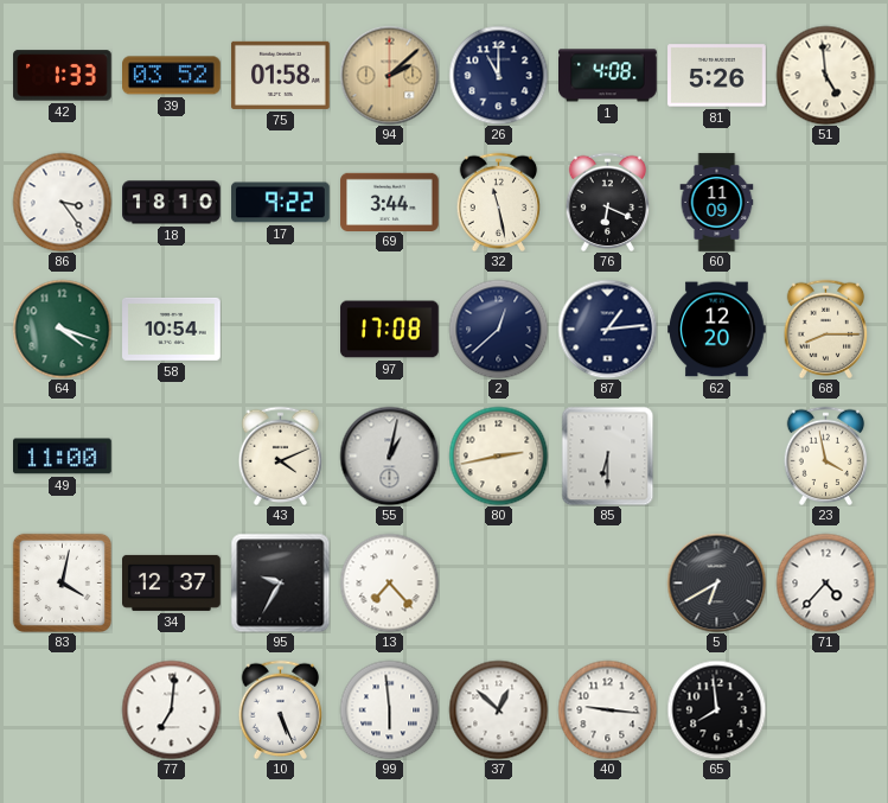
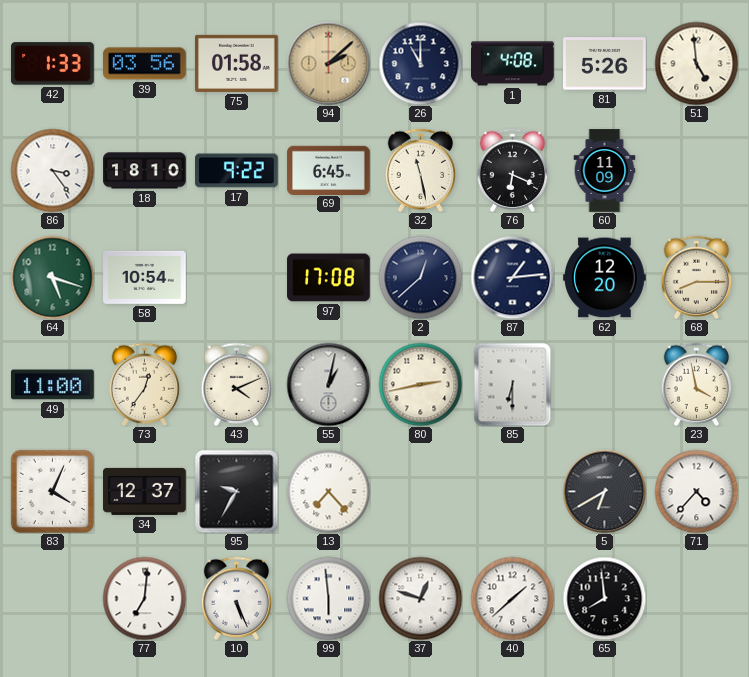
39: 03:52 -> 03:56 (145, 64)
69: 3:44 -> 6:45 (329, 170)
64: 4:18 -> 5:18 (52, 277)
73: none -> 12:36 (145, 384)
83: 4:02 -> 4:04 (52, 491)
37: 12:52 -> 12:48 (420, 598)
40: 9:16 -> 1:38 (512, 598)
